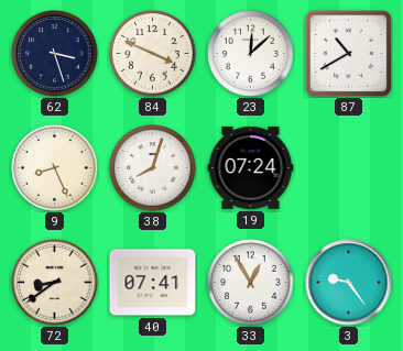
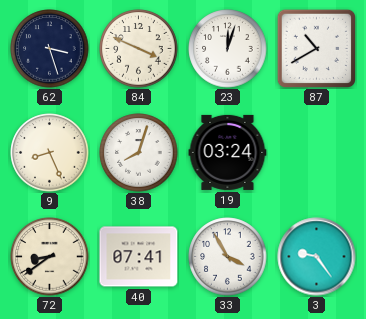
23: 12:08 -> 12:03 (228, 49)
19: 07:24 -> 03:24 (228, 152)
33: 12:55 -> 3:55 (228, 257)
